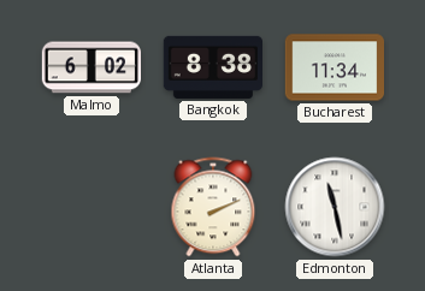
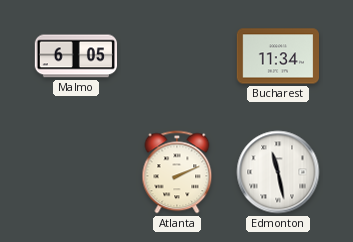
Malmo: 6:02 -> 6:05 (75, 56)
Bangkok: 8:38 -> none (213, 67)
